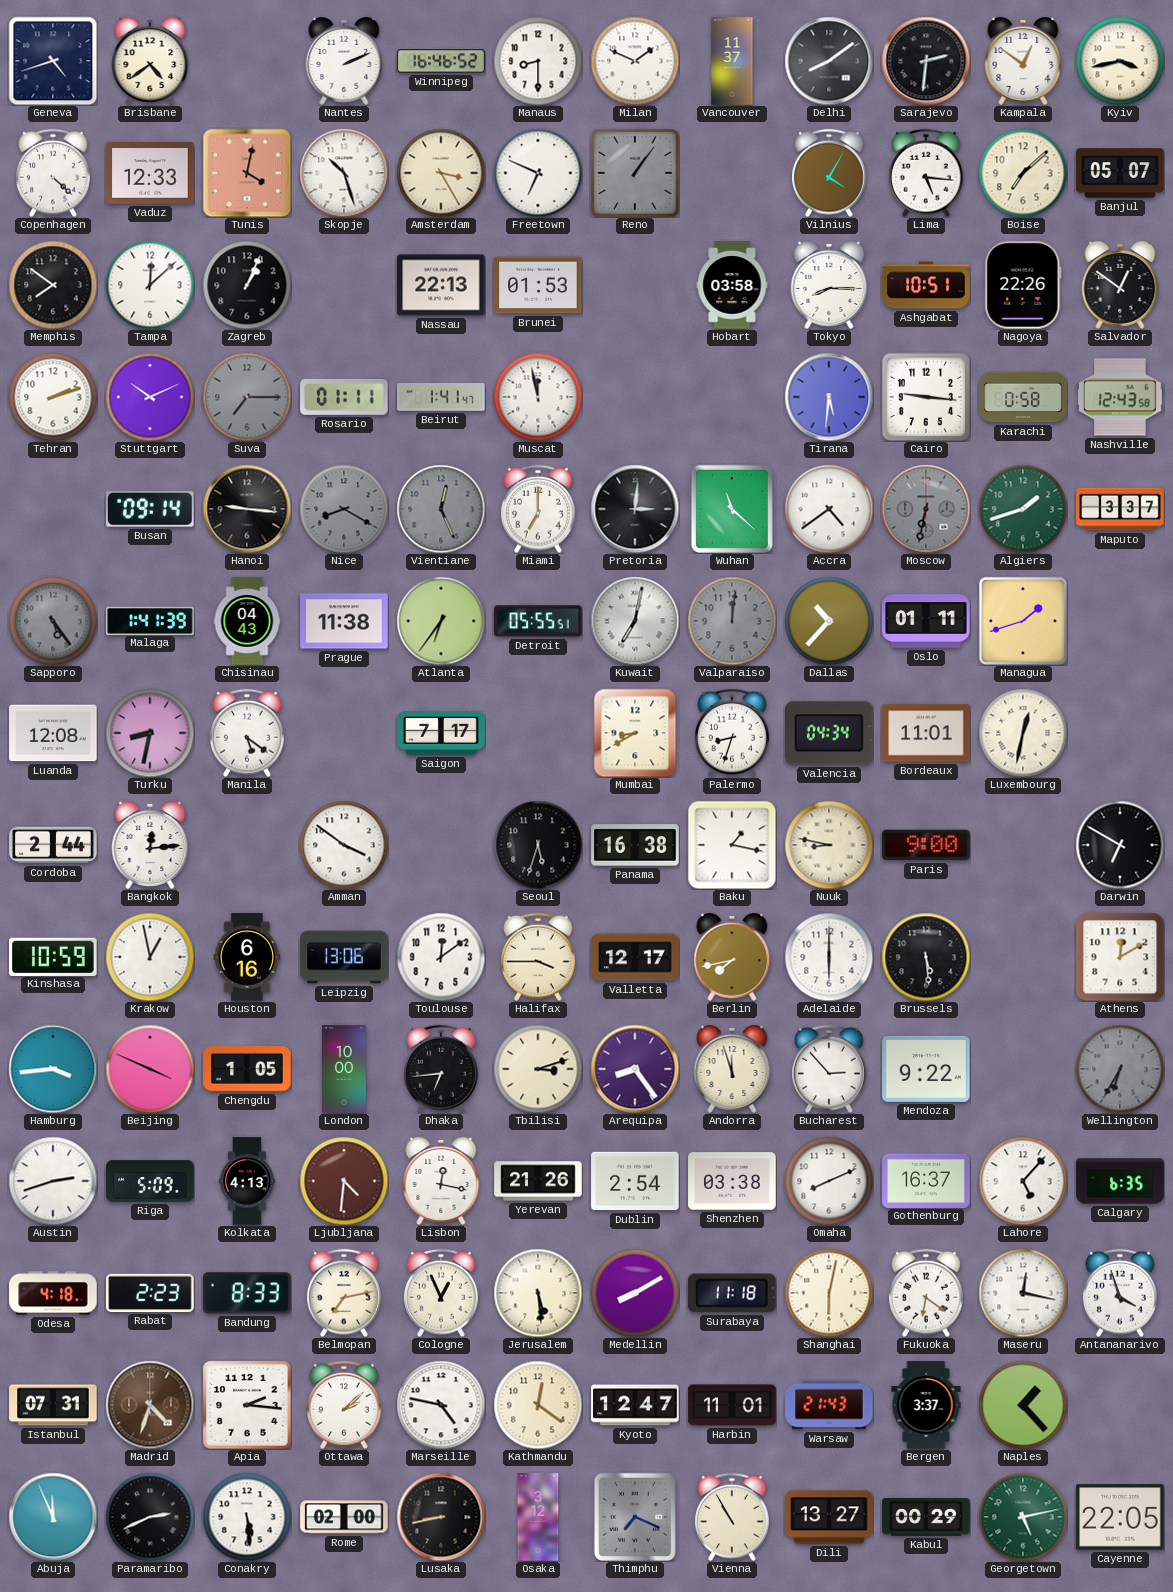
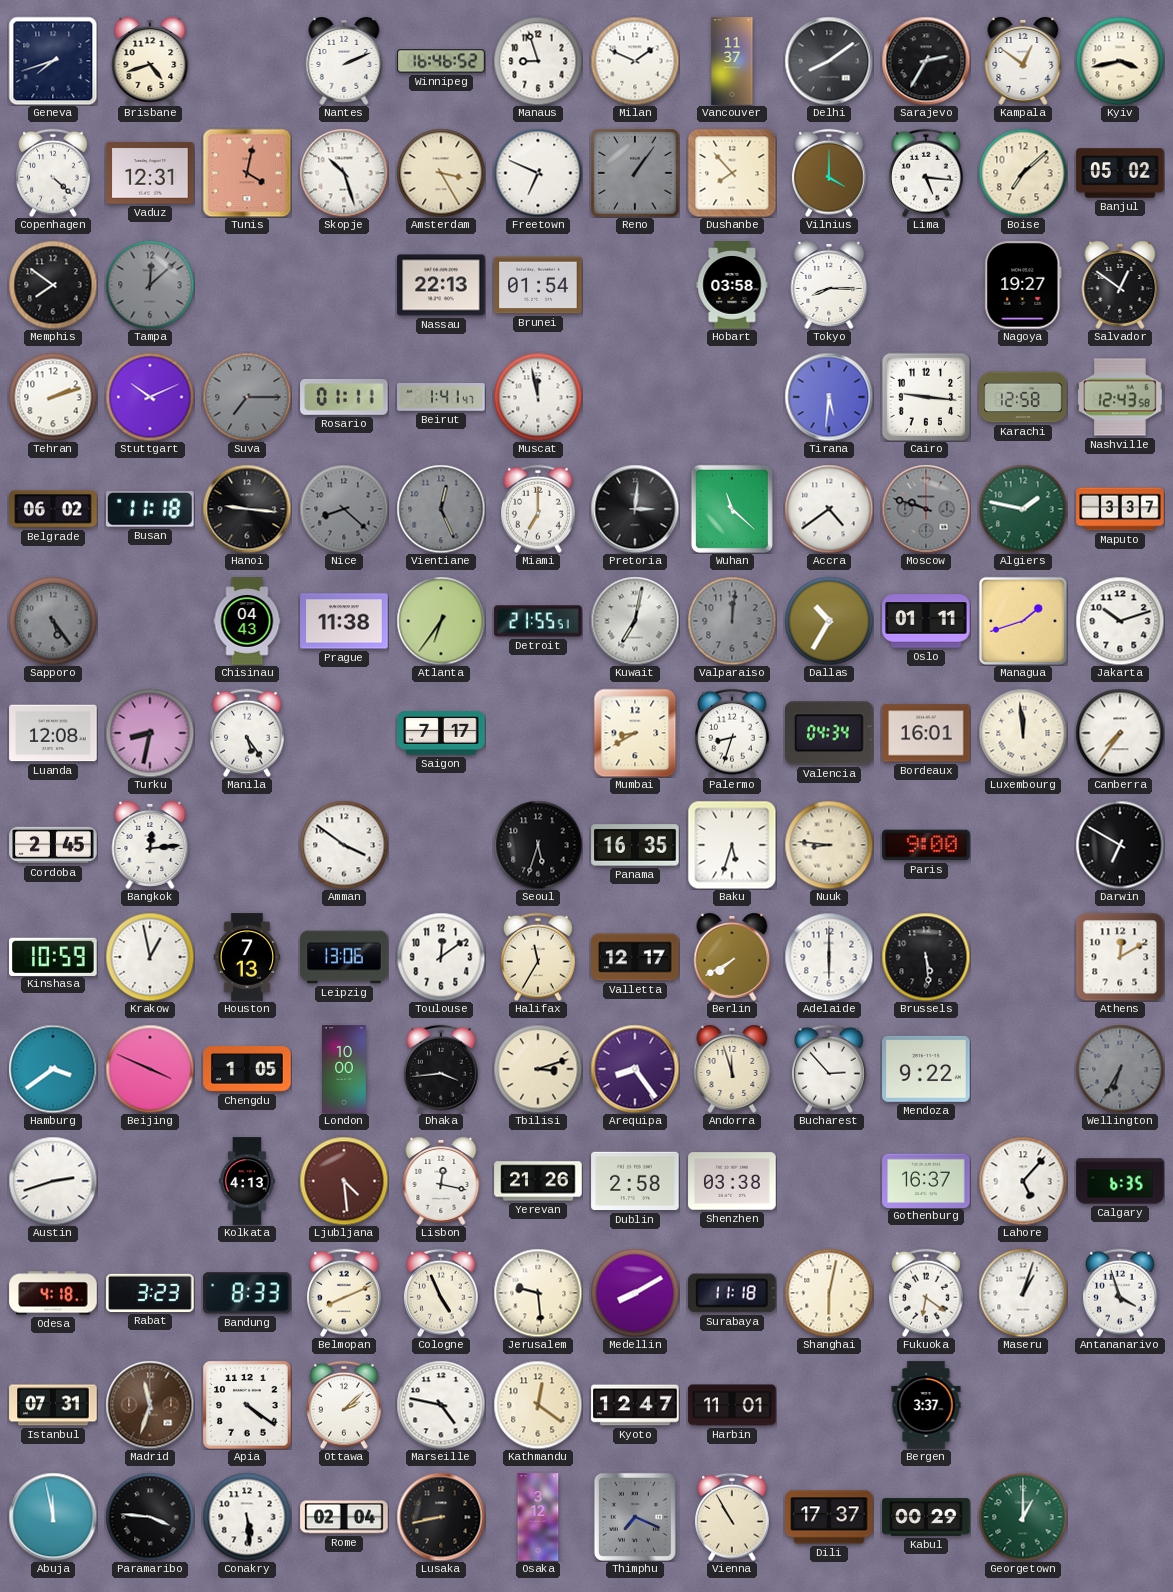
Geneva: 4:42 -> 7:42 (53, 61)
Brisbane: 4:39 -> 4:42 (150, 61)
Manaus: 8:30 -> 8:57 (538, 61)
Sarajevo: 2:31 -> 2:35 (926, 61)
Vaduz: 12:33 -> 12:31 (150, 173)
Dushanbe: none -> 7:53 (732, 173)
Vilnius: 4:05 -> 4:00 (830, 173)
Banjul: 05:07 -> 05:02 (1120, 173)
Tampa dial: white -> grey (150, 285)
Zagreb: 1:04 -> none (247, 285)
Brunei: 01:53 -> 01:54 (538, 285)
Ashgabat: 10:51 -> none (926, 285)
Nagoya: 22:26 -> 19:27 (1023, 285)
Karachi: 0:58 -> 12:58 (1023, 397)
Belgrade: none -> 06:02 (53, 509)
Busan: 09:14 -> 11:18 (151, 509)
Nice: 8:20 -> 8:22 (344, 509)
Moscow: 6:32 -> 9:48 (926, 509)
Algiers: 1:42 -> 1:47 (1023, 509)
Malaga: 1:41 -> none (150, 620)
Detroit: 05:55 -> 21:55 (538, 621)
Dallas: 10:37 -> 10:35 (829, 621)
Jakarta: none -> 10:12 (1120, 621)
Manila: 5:21 -> 5:24 (248, 733)
Bordeaux: 11:01 -> 16:01 (926, 733)
Luxembourg: 12:32 -> 11:59 (1023, 733)
Canberra: none -> 7:36 (1120, 733)
Cordoba: 2:44 -> 2:45 (53, 845)
Panama: 16:38 -> 16:35 (635, 845)
Baku: 1:17 -> 5:33 (732, 845)
Nuuk: 8:47 -> 8:46 (829, 845)
Houston: 6:16 -> 7:13 (247, 957)
Halifax: 3:45 -> 11:35 (539, 957)
Berlin: 7:43 -> 7:40 (732, 957)
Hamburg: 3:44 -> 3:39 (53, 1069)
Dhaka: 6:44 -> 3:44 (442, 1069)
Riga: 5:09 -> none (150, 1181)
Ljubljana: 4:31 -> 4:29 (344, 1181)
Dublin: 2:54 -> 2:58 (635, 1181)
Omaha: 8:11 -> none (829, 1181)
Rabat: 2:23 -> 3:23 (150, 1293)
Belmopan: 7:13 -> 8:11 (345, 1293)
Cologne: 12:56 -> 4:56 (442, 1293)
Jerusalem: 5:29 -> 9:29 (538, 1293)
Maseru: 12:17 -> 1:03 (1023, 1293)
Madrid: 4:33 -> 11:33 (150, 1405)
Apia: 2:16 -> 4:21 (247, 1405)
Warsaw: 21:43 -> none (829, 1405)
Naples: 1:23 -> none (1023, 1405)
Abuja: 11:56 -> 11:58 (53, 1517)
Paramaribo: 2:41 -> 3:46 (150, 1517)
Rome: 02:00 -> 02:04 (344, 1517)
Dili: 13:27 -> 17:37 (829, 1517)
Georgetown: 5:13 -> 1:00 (1023, 1517)
Cayenne: 22:05 -> none (1120, 1517)
